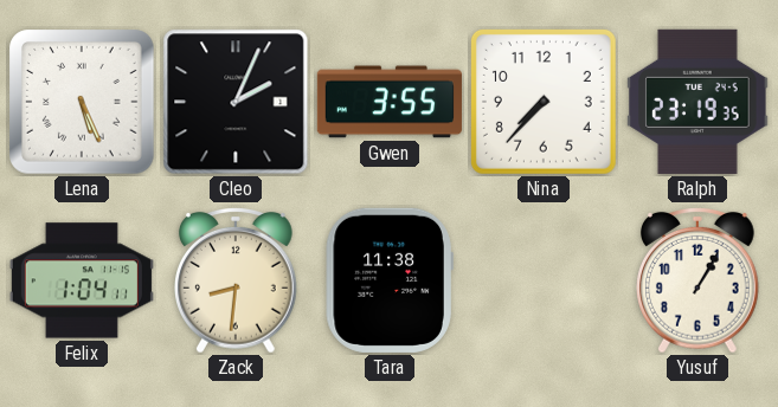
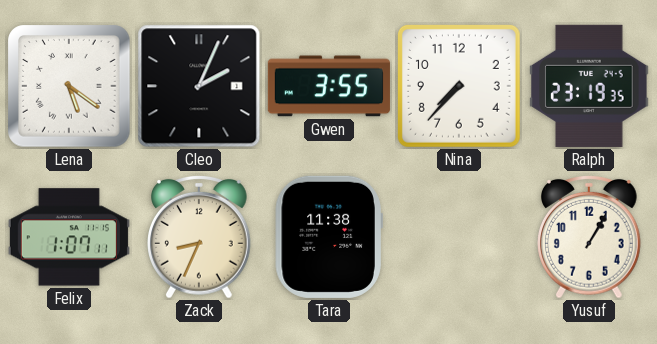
Lena: 5:26 -> 5:21 (69, 86)
Felix: 1:04 -> 1:07 (69, 237)
Zack: 8:31 -> 8:34 (200, 237)
